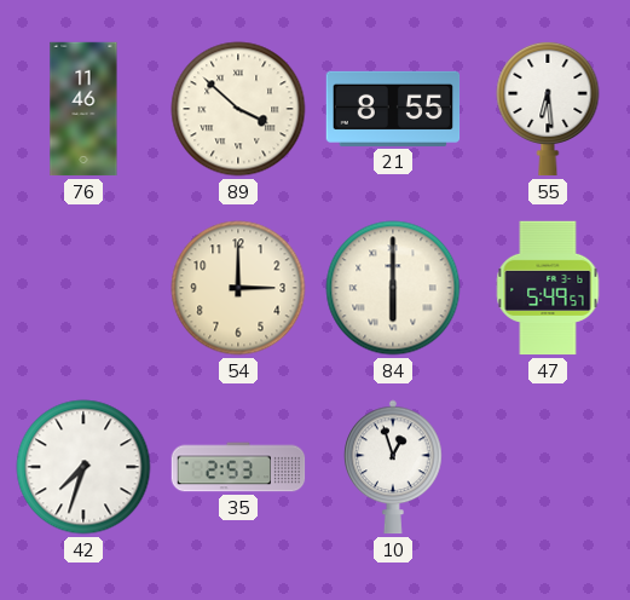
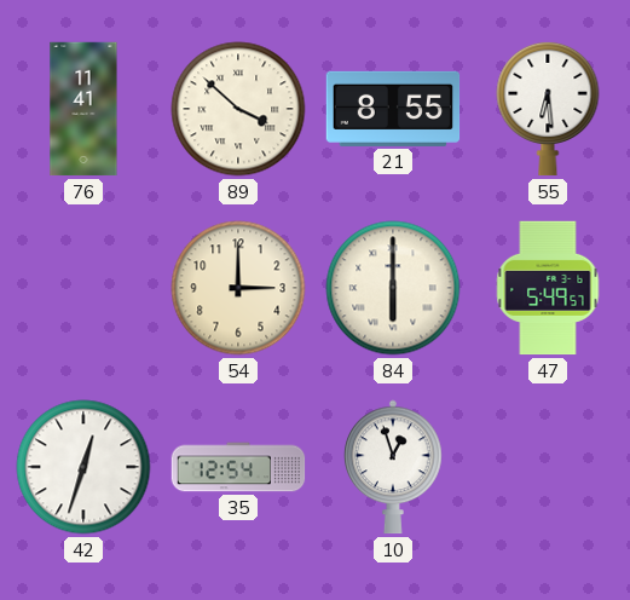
76: 11:46 -> 11:41 (83, 109)
42: 7:33 -> 12:33 (83, 467)
35: 2:53 -> 12:54 (238, 467)
